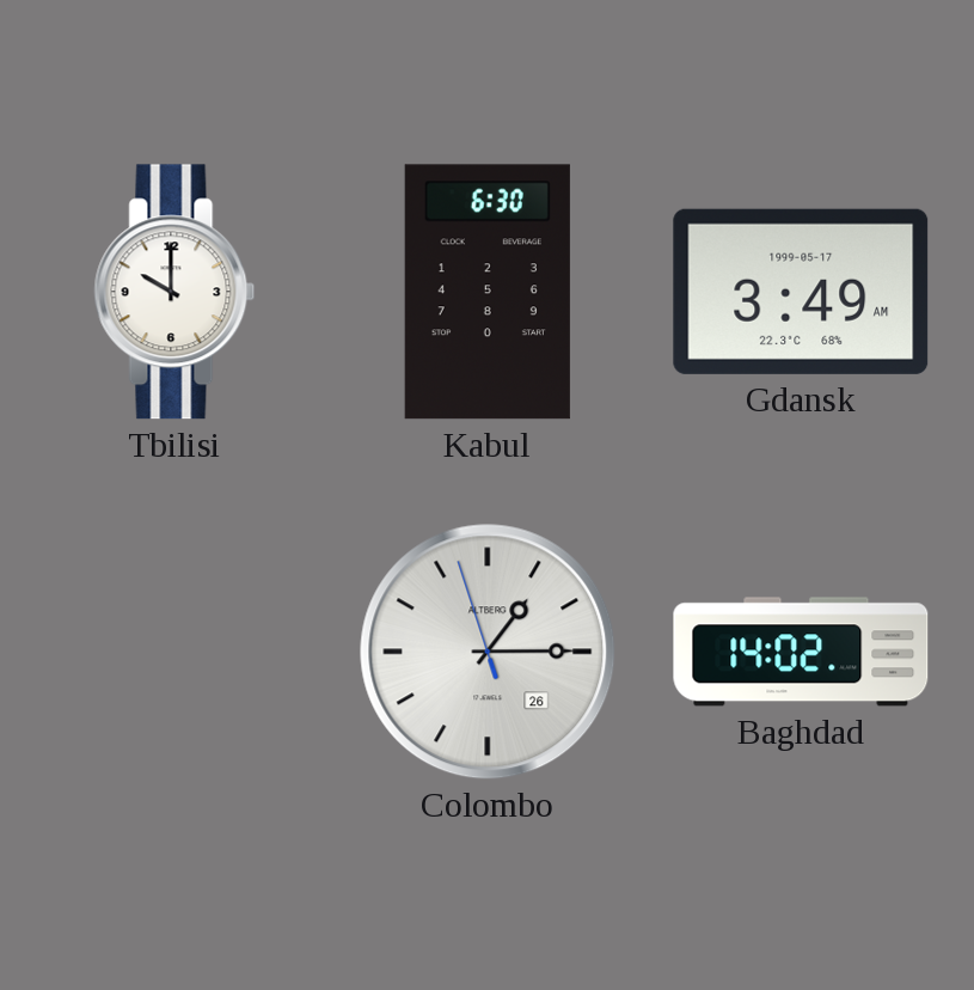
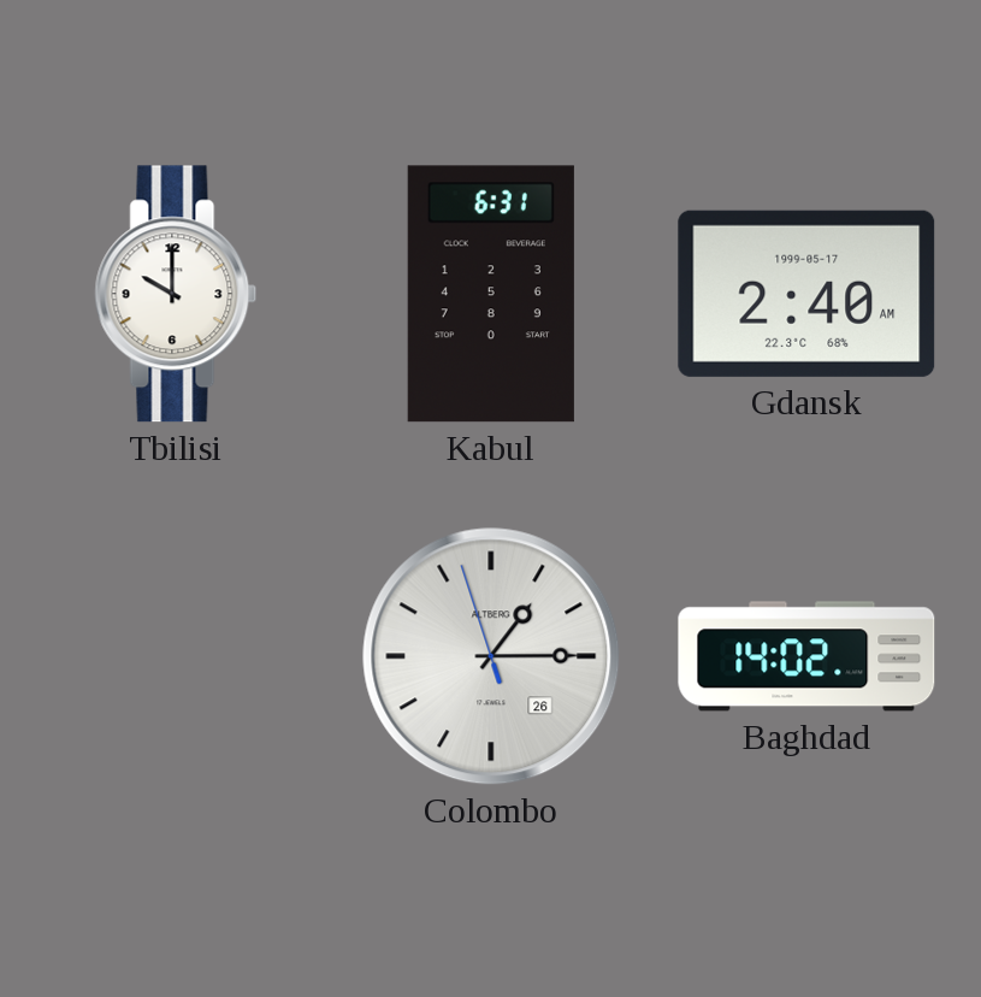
Kabul: 6:30 -> 6:31 (491, 294)
Gdansk: 3:49 -> 2:40 (806, 294)
